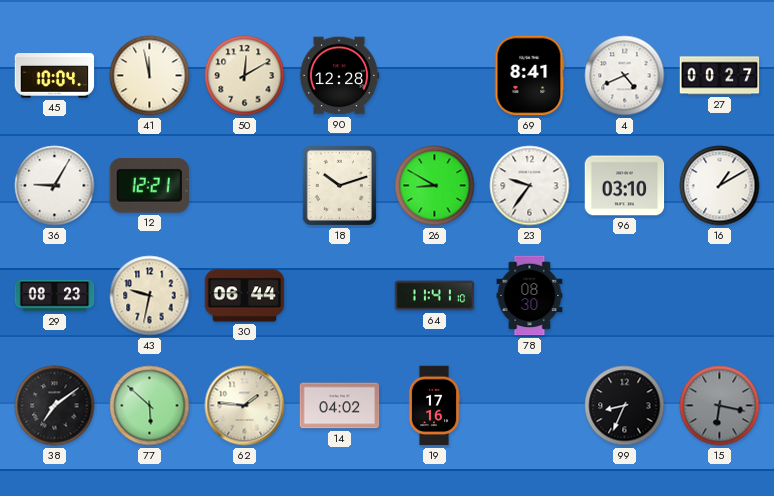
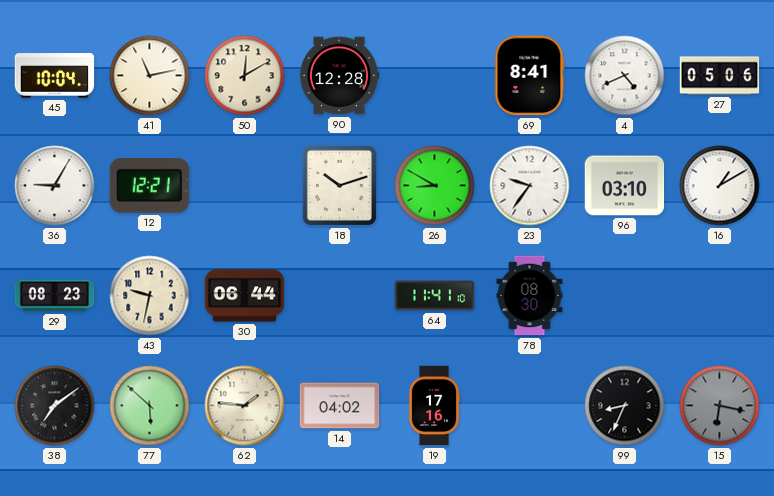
41: 11:58 -> 11:13 (150, 76)
27: 00:27 -> 05:06 (720, 76)
